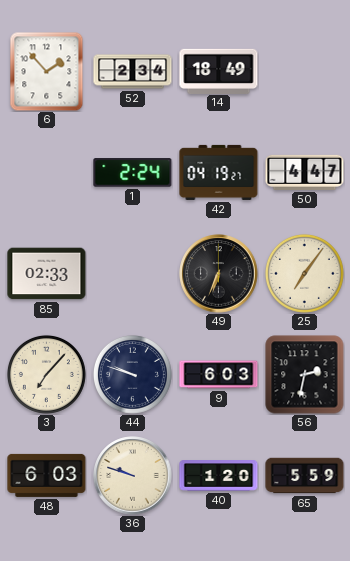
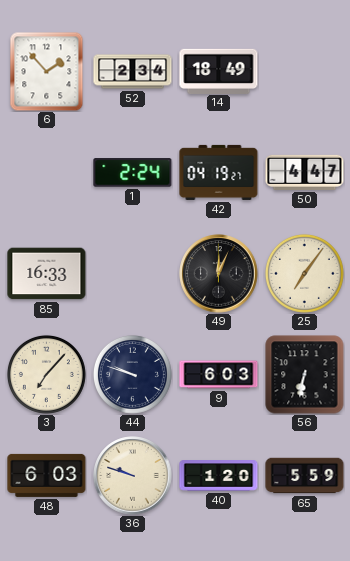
85: 02:33 -> 16:33 (47, 274)
49: 6:34 -> 12:04 (219, 274)
56: 2:32 -> 6:32 (305, 375)
